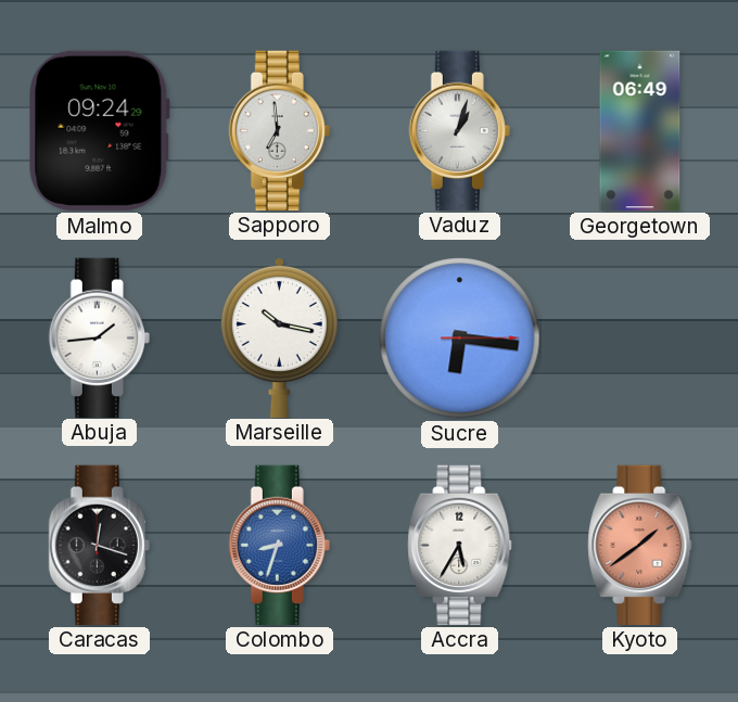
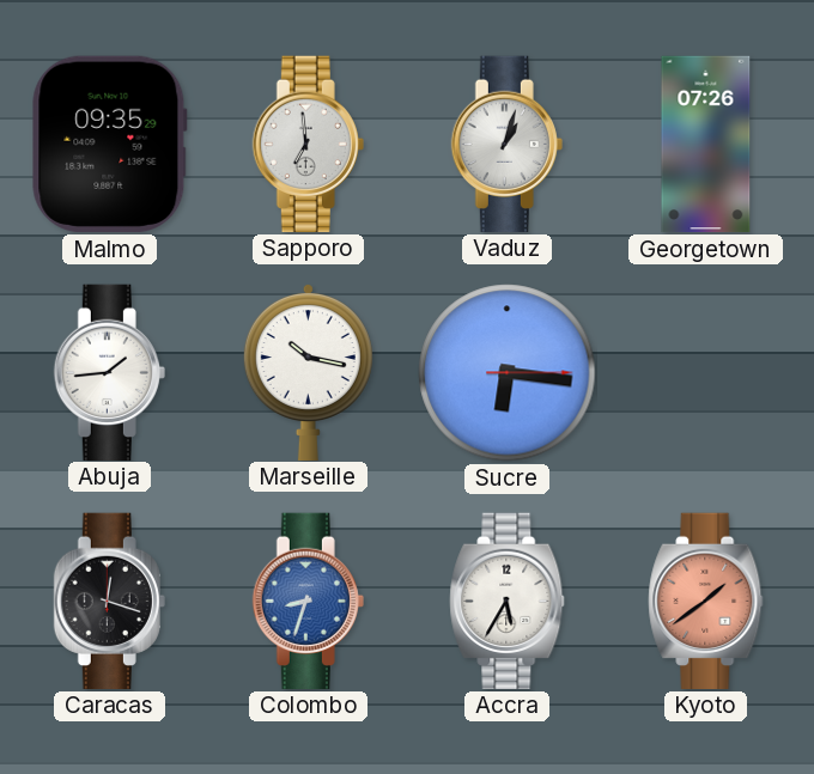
Malmo: 09:24 -> 09:35 (109, 144)
Georgetown: 06:49 -> 07:26 (706, 145)
